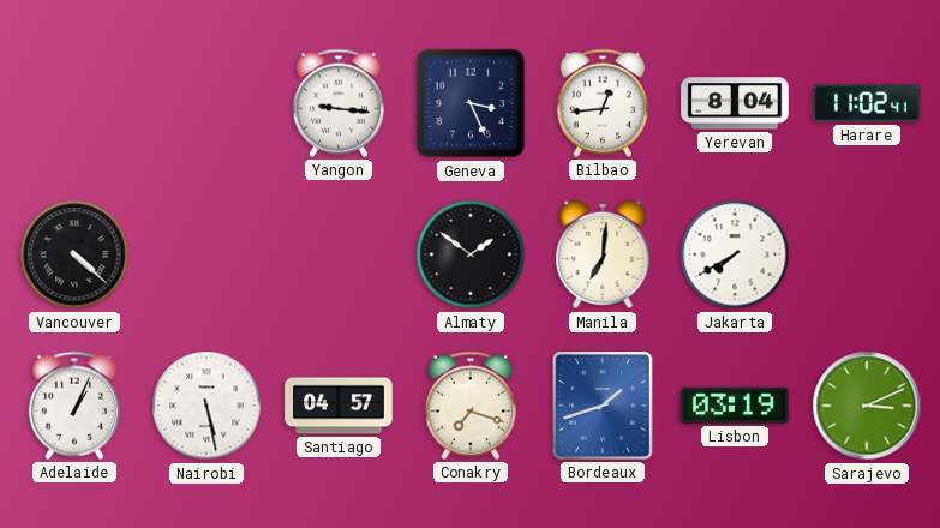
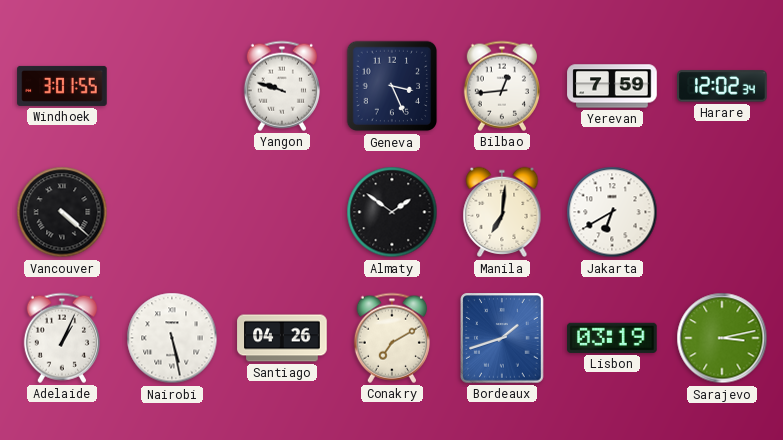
Windhoek: none -> 3:01 (62, 86)
Yangon: 9:16 -> 9:48 (282, 86)
Yerevan: 8:04 -> 7:59 (612, 86)
Harare: 11:02 -> 12:02 (722, 86)
Jakarta: 7:40 -> 6:40 (612, 212)
Santiago: 04:57 -> 04:26 (282, 338)
Conakry: 7:18 -> 7:10 (392, 338)
Sarajevo: 3:11 -> 3:13 (722, 338)
